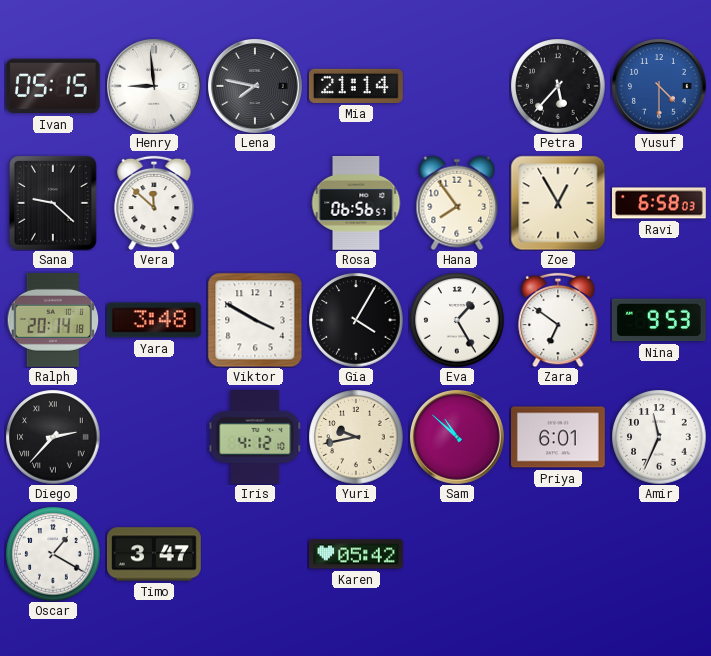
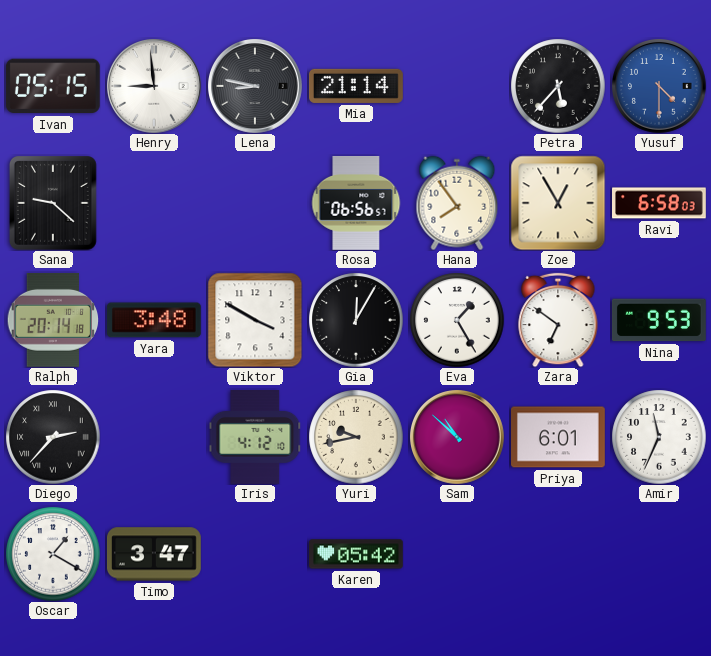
Lena: 7:47 -> 8:47 (255, 86)
Vera: 11:52 -> none (154, 203)
Gia: 4:05 -> 12:05 (356, 320)
